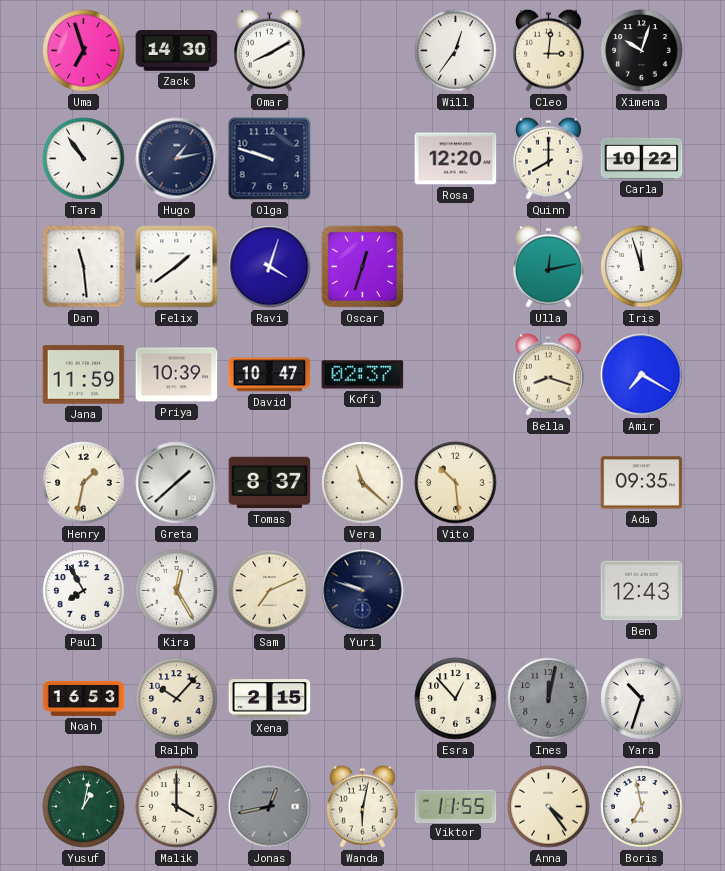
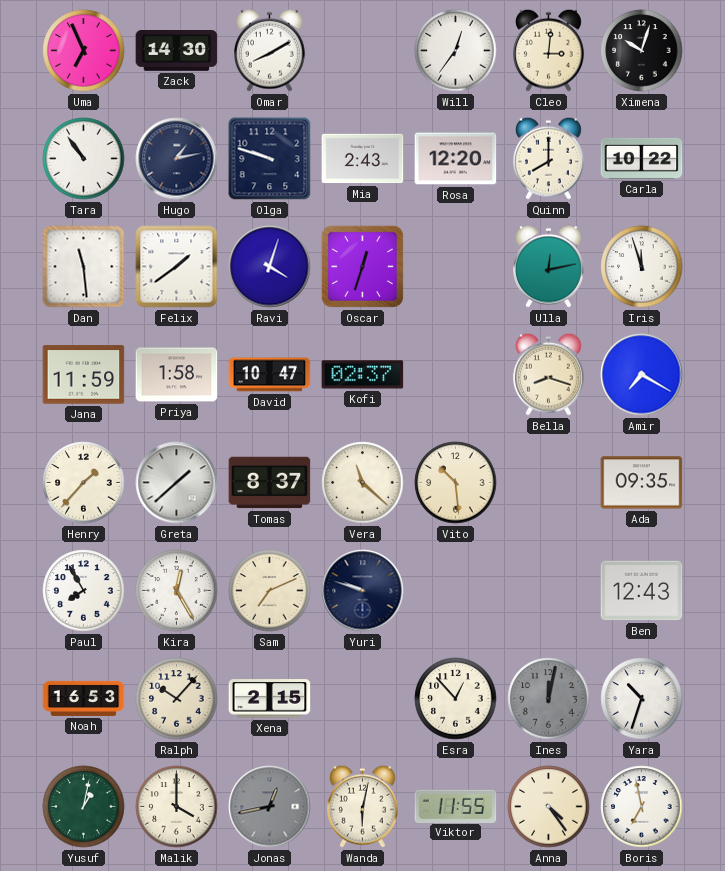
Uma: 6:57 -> 6:56 (84, 51)
Mia: none -> 2:43 (363, 159)
Priya: 10:39 -> 1:58 (177, 375)
Henry: 1:32 -> 1:37 (84, 483)
